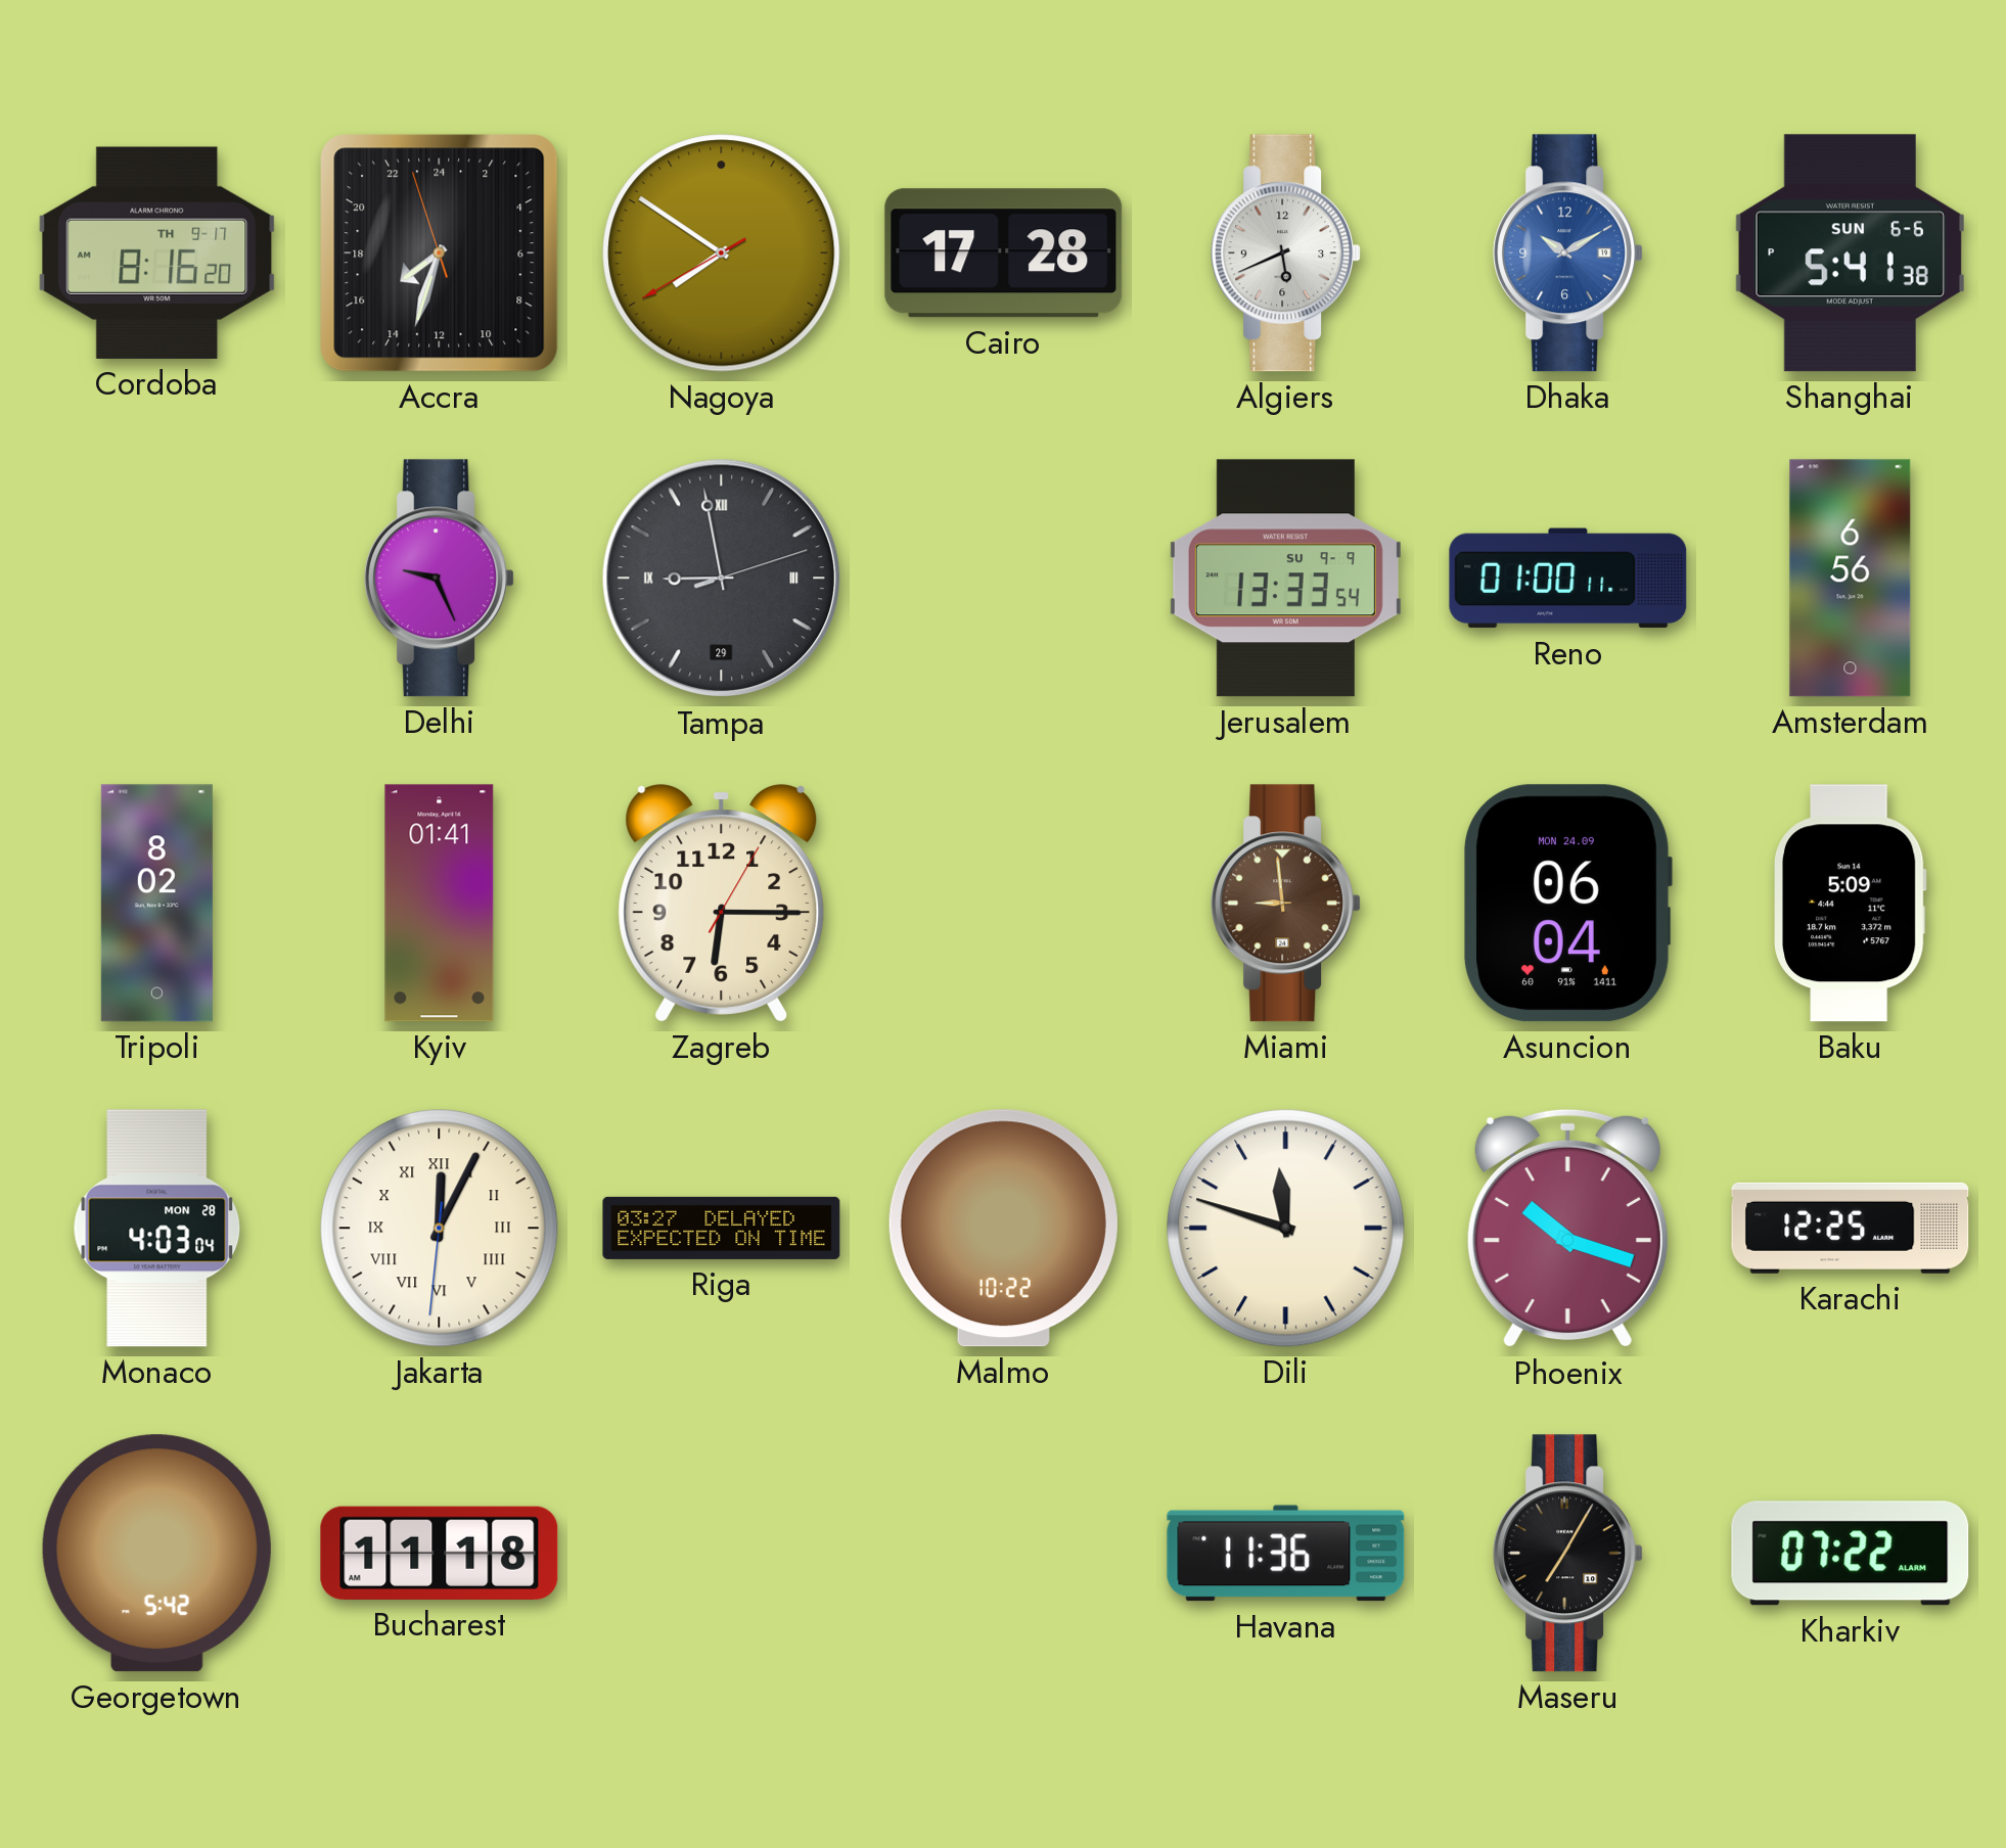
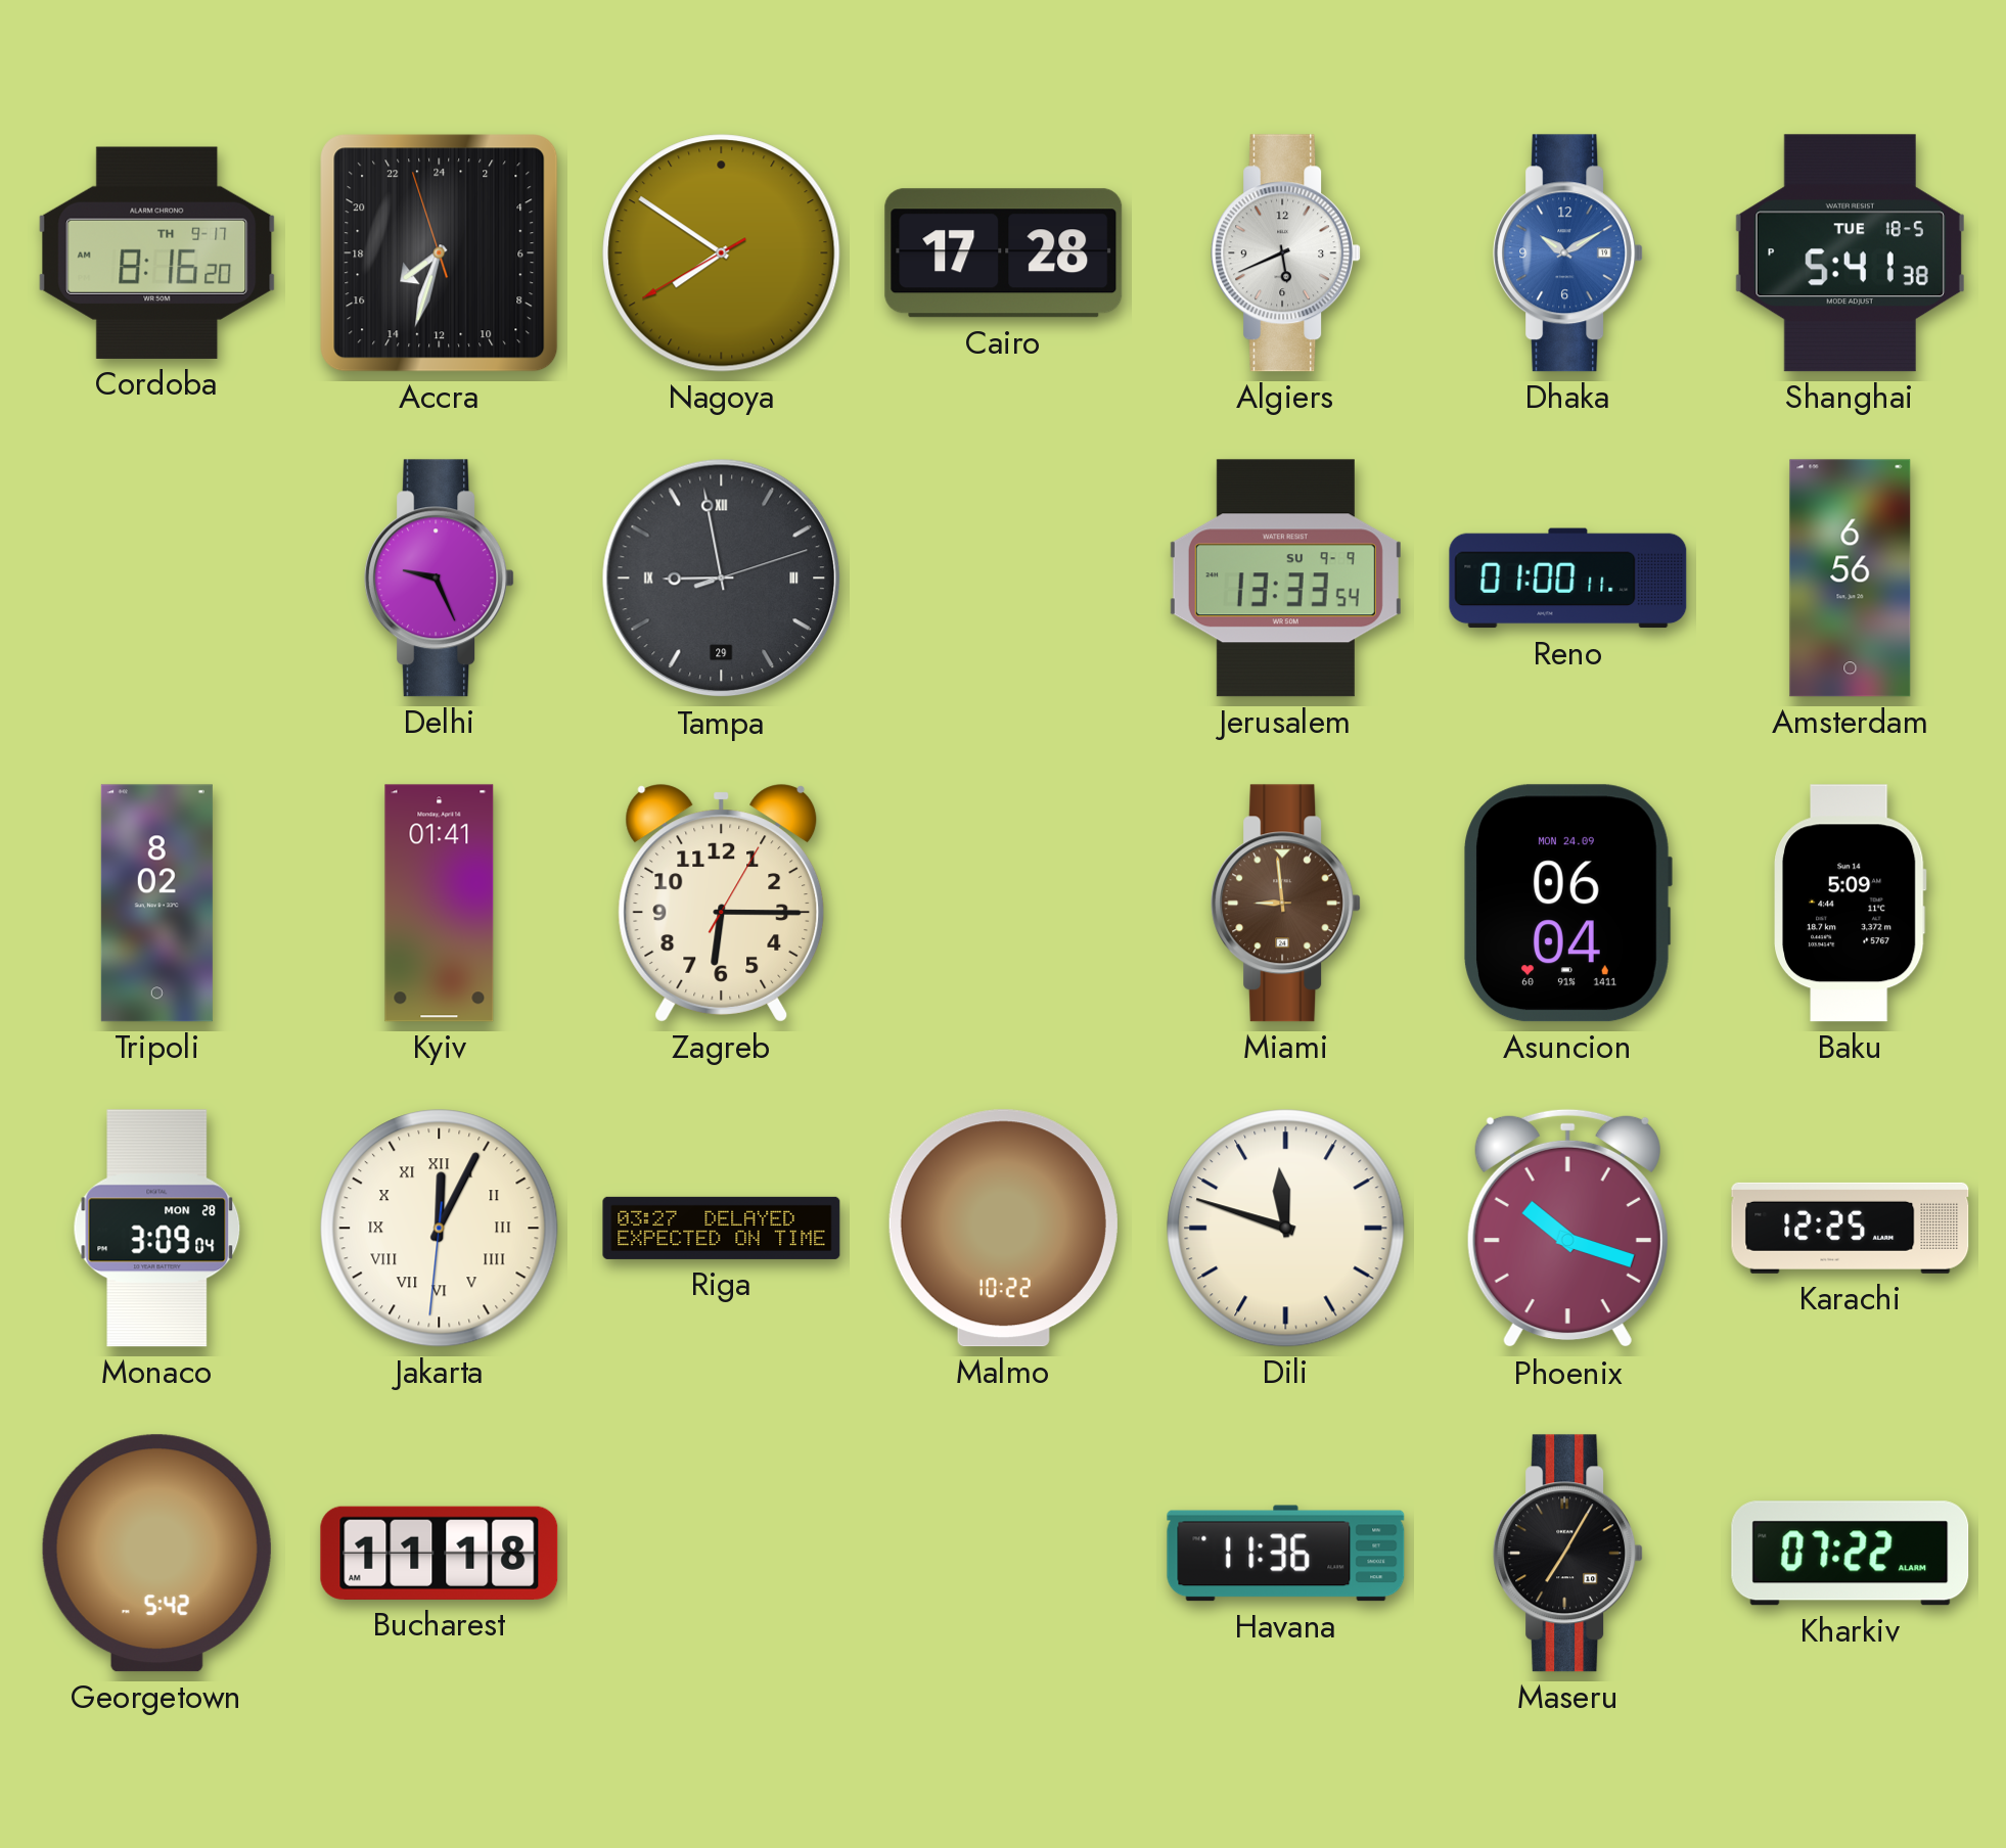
Shanghai date: SUN 6-6 -> TUE 18-5 (1850, 253)
Monaco: 4:03 -> 3:09 (157, 1229)
